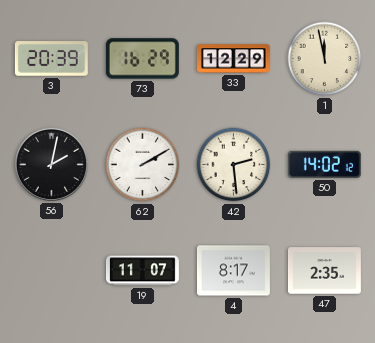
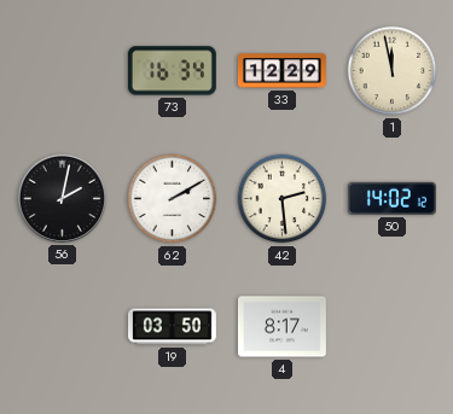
3: 20:39 -> none (51, 59)
73: 16:29 -> 16:34 (172, 71)
19: 11:07 -> 03:50 (172, 327)
47: 2:35 -> none (324, 271)
